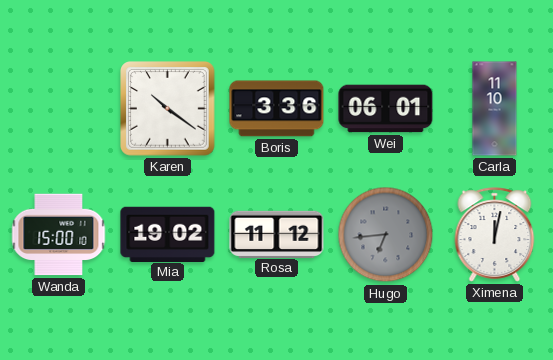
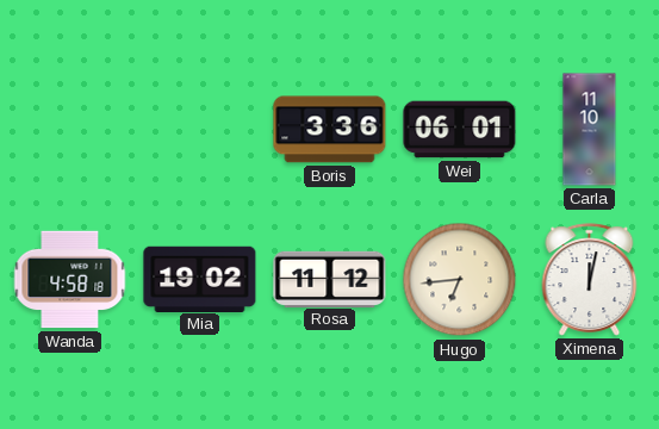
Karen: 10:21 -> none (168, 109)
Wanda: 15:00 -> 4:58 (70, 280)
Hugo dial: grey -> cream (460, 280)
